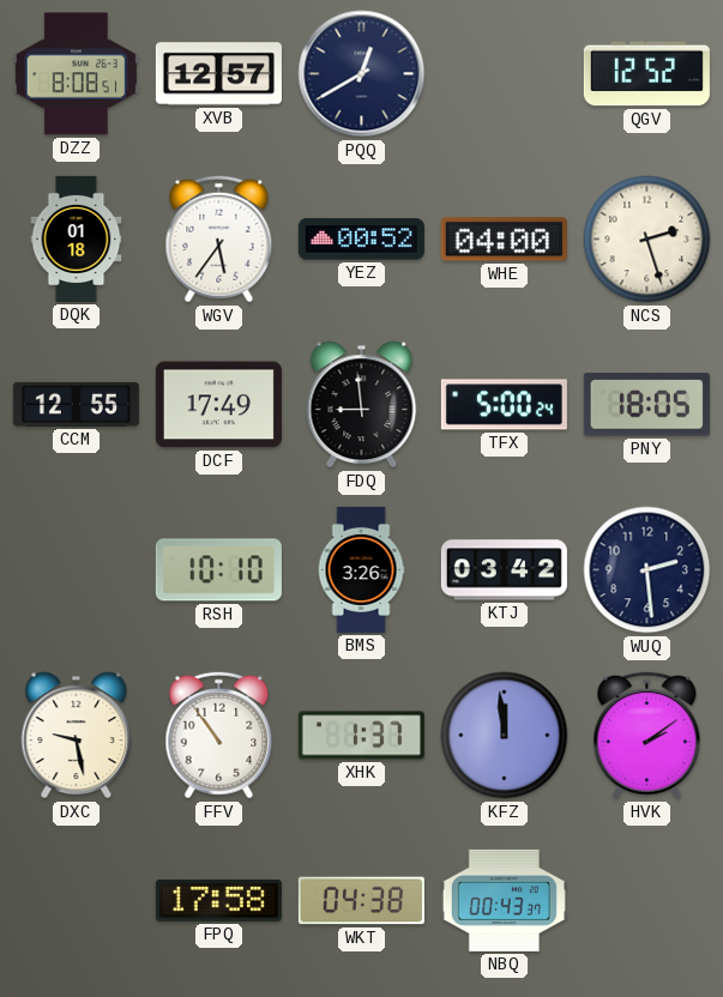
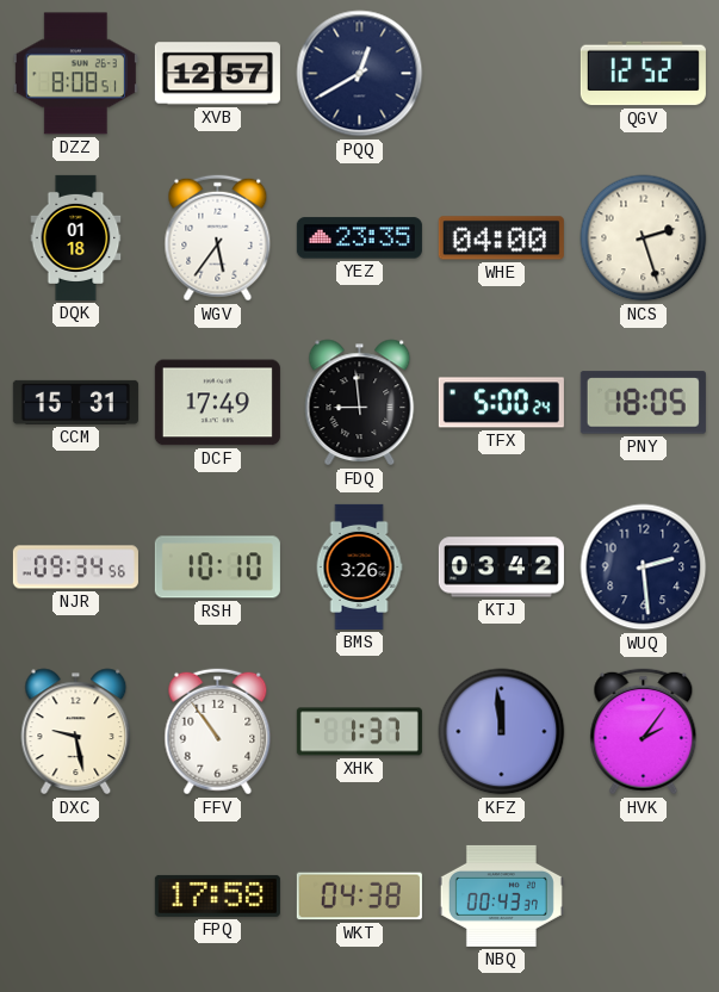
YEZ: 00:52 -> 23:35 (359, 238)
CCM: 12:55 -> 15:31 (75, 402)
NJR: none -> 09:34 (75, 568)
HVK: 2:09 -> 2:06 (644, 732)
